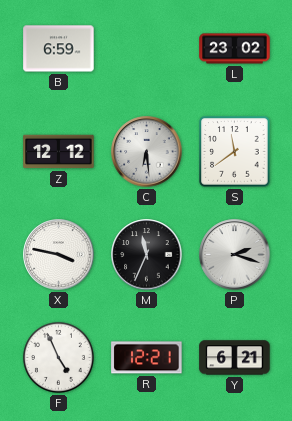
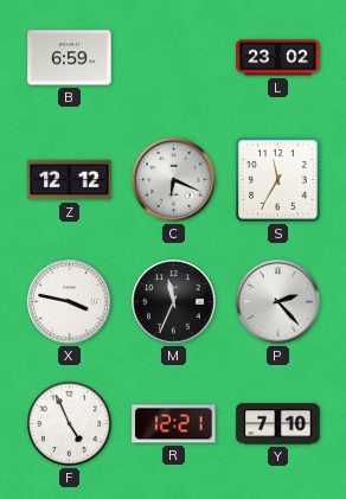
C: 6:29 -> 6:19 (174, 180)
S: 11:39 -> 11:35 (278, 180)
P: 2:18 -> 2:23 (278, 302)
Y: 6:21 -> 7:10 (278, 424)
